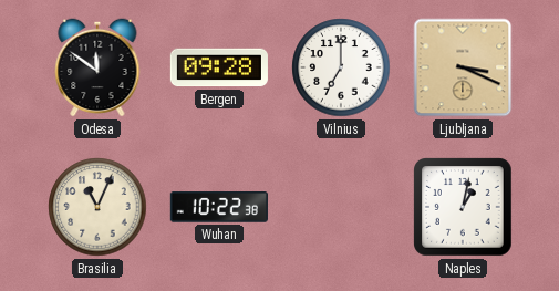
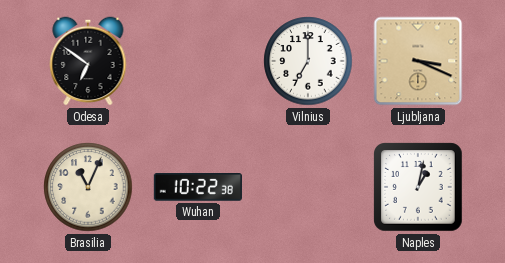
Odesa: 11:51 -> 6:51 (88, 61)
Bergen: 09:28 -> none (219, 67)
